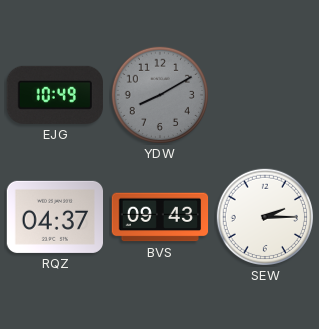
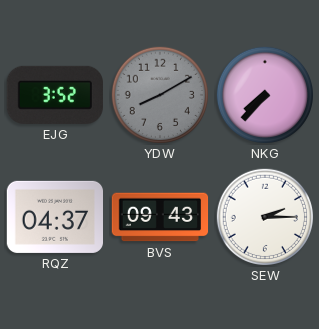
EJG: 10:49 -> 3:52 (55, 95)
NKG: none -> 7:37 (264, 94)
